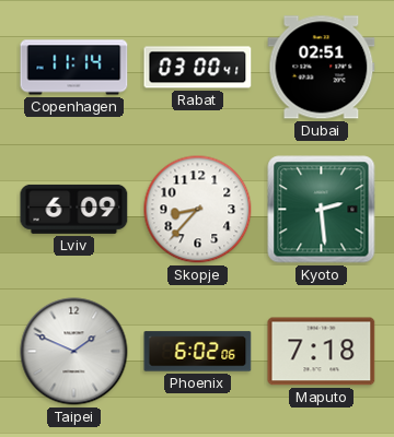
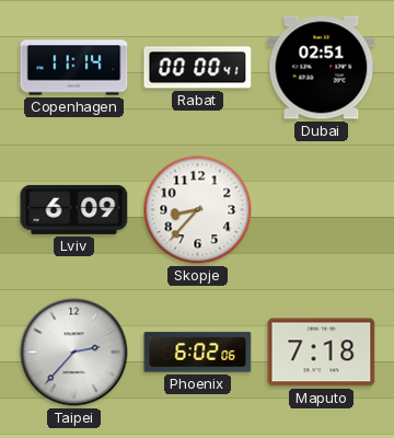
Rabat: 03:00 -> 00:00 (198, 68)
Kyoto: 2:29 -> none (322, 210)
Taipei: 1:49 -> 2:37 (74, 353)
